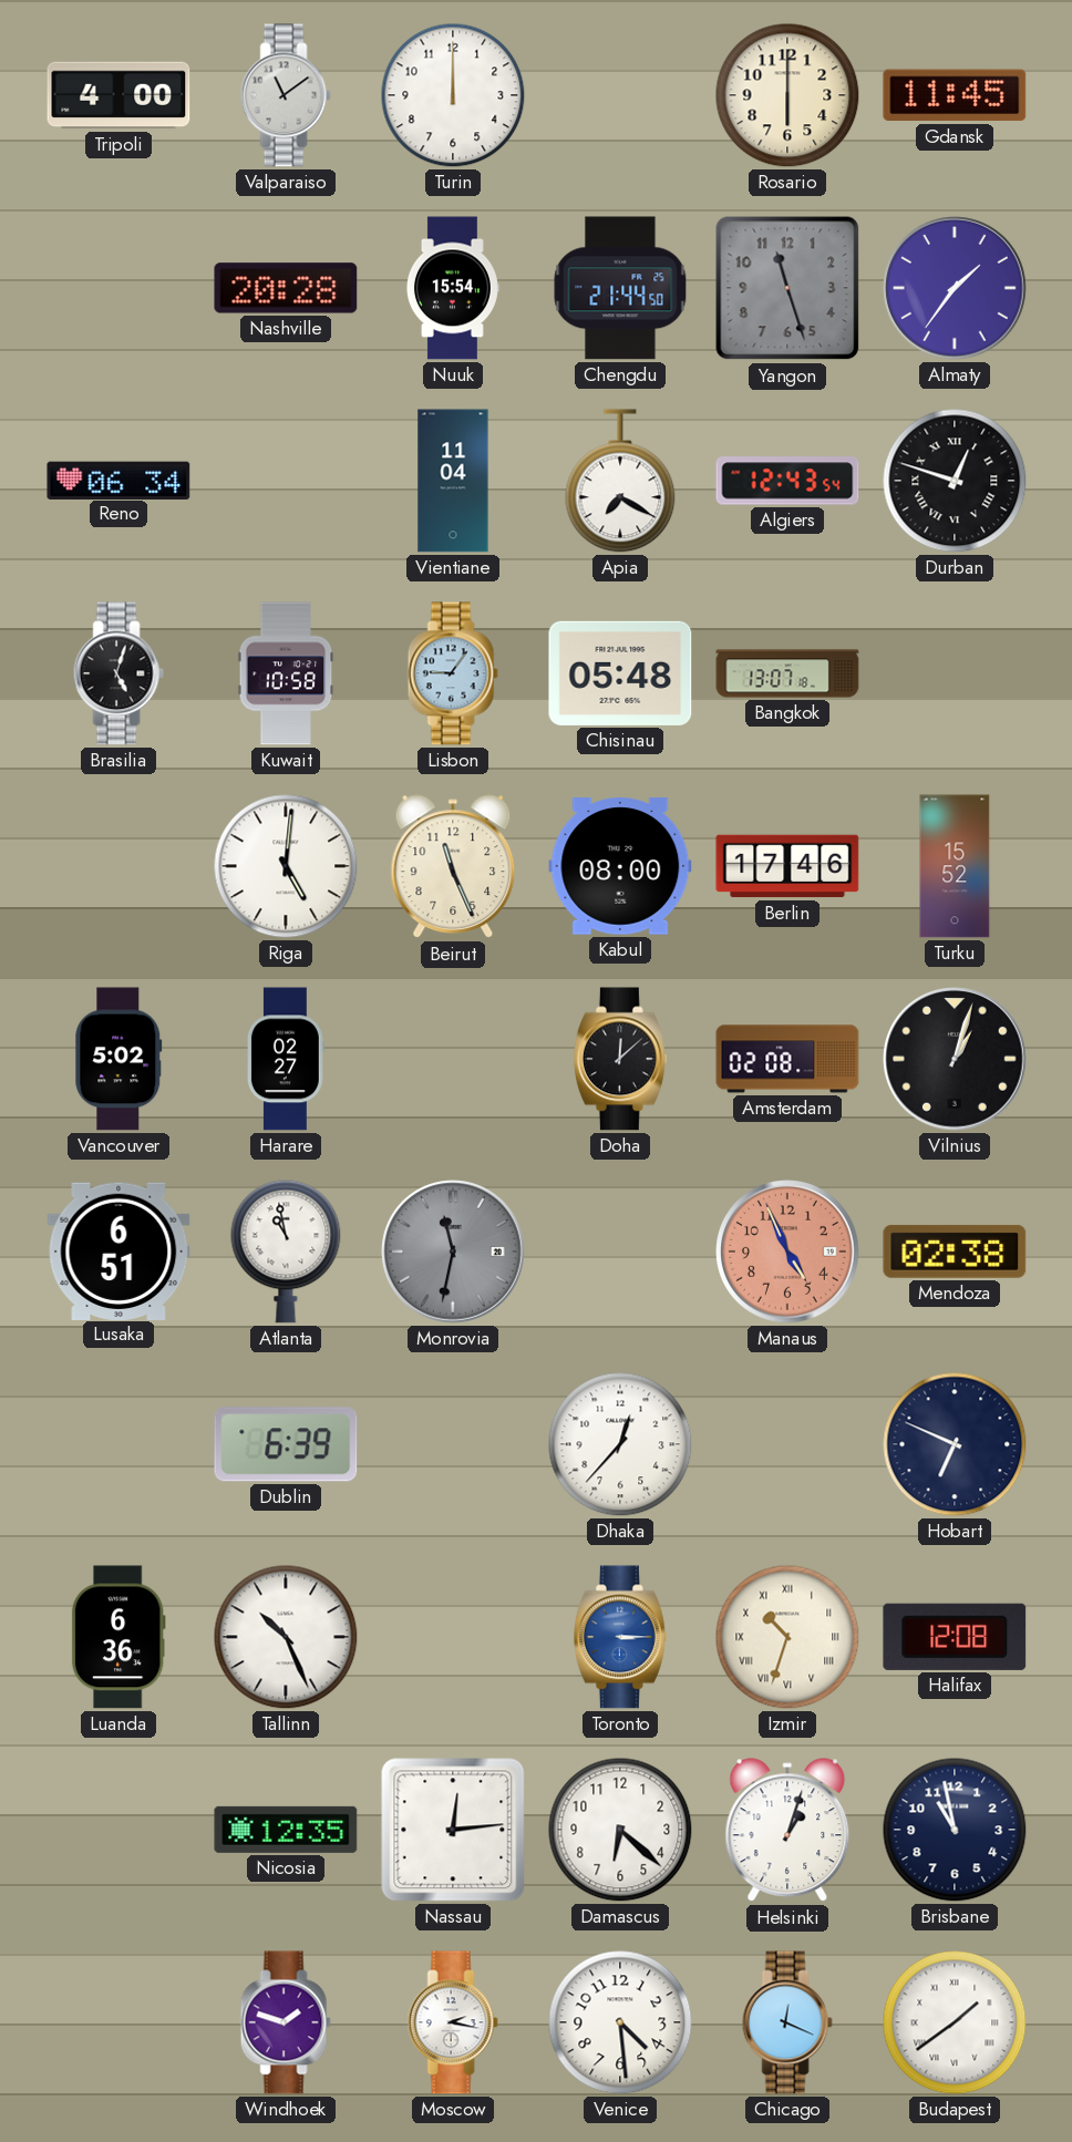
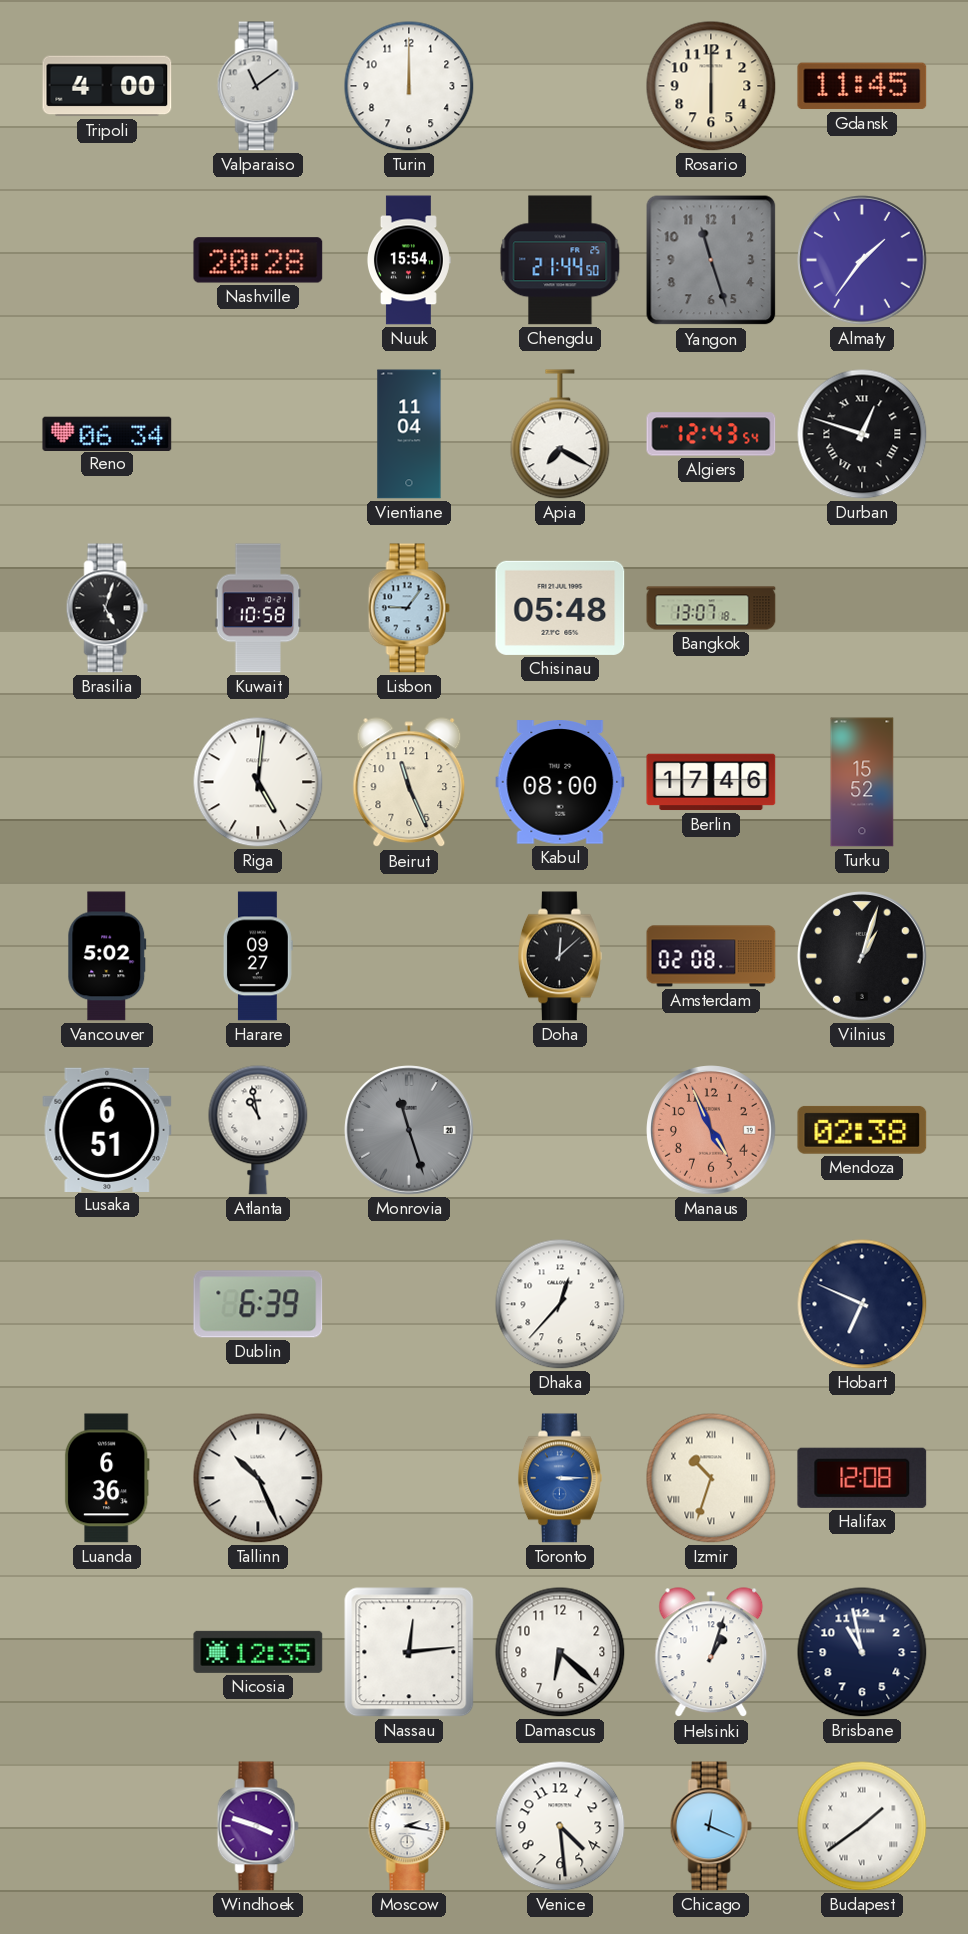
Harare: 02:27 -> 09:27 (258, 956)
Monrovia: 11:32 -> 11:27 (409, 1130)
Windhoek: 1:48 -> 3:48 (258, 1826)
